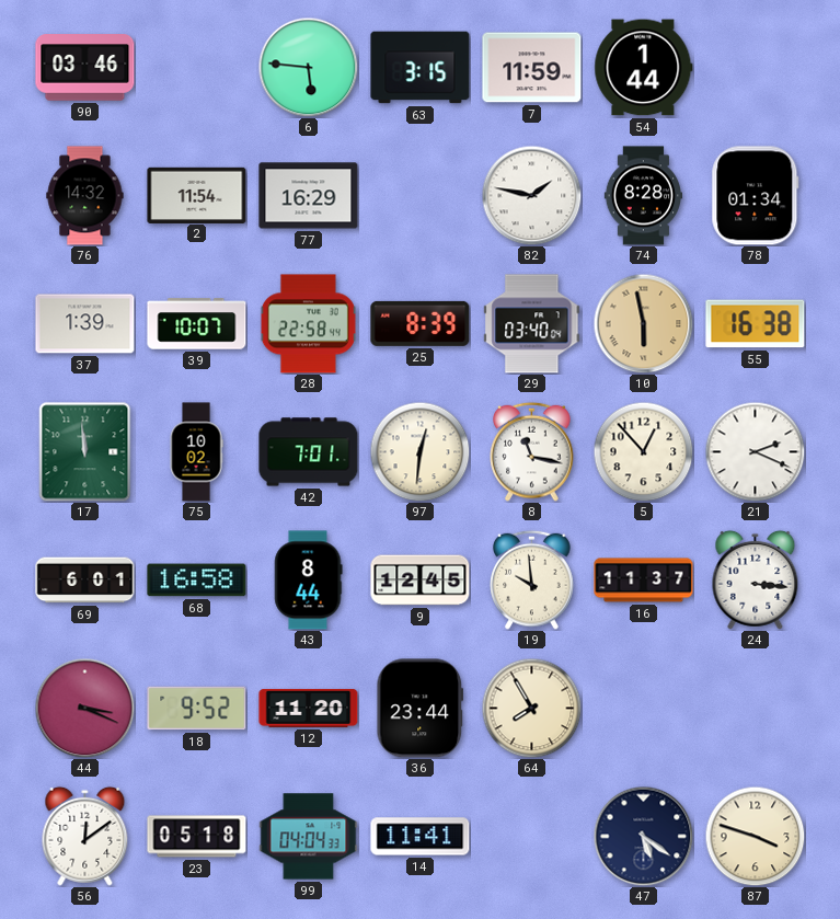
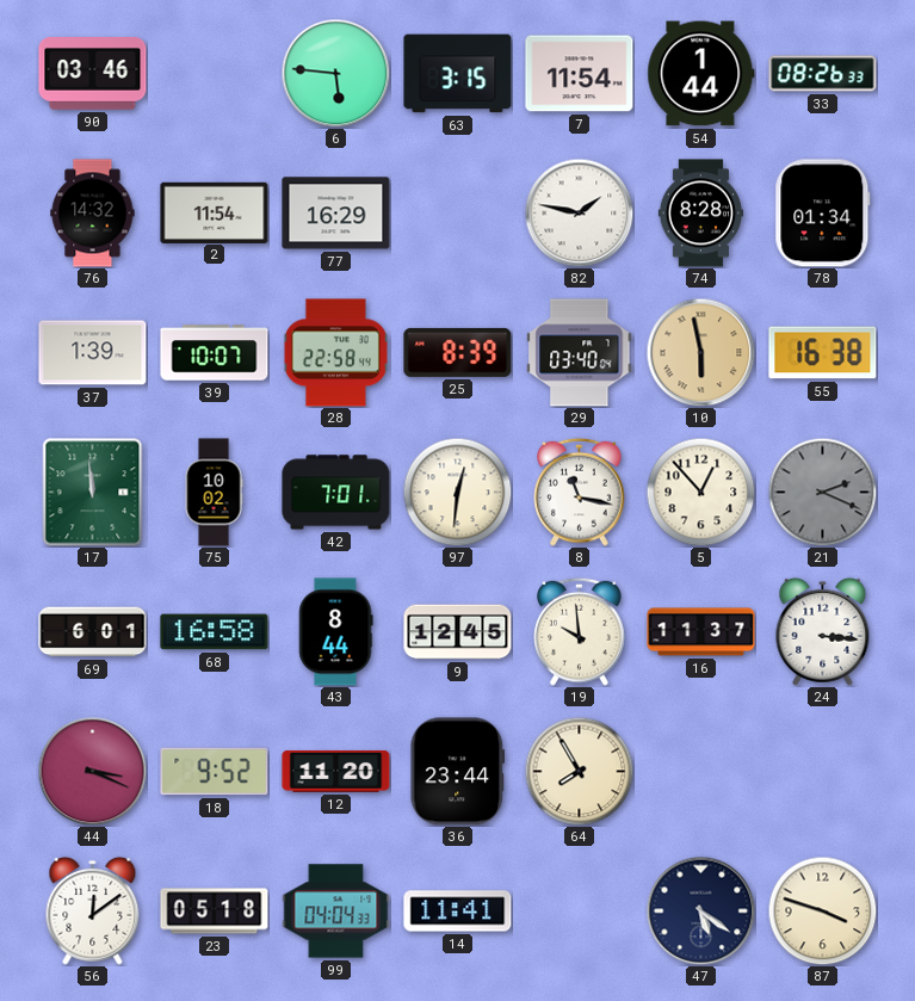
7: 11:59 -> 11:54 (580, 74)
33: none -> 08:26 (823, 74)
21 dial: white -> grey (822, 492)
